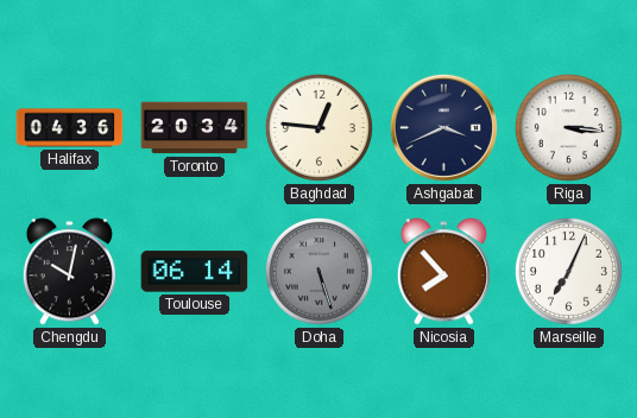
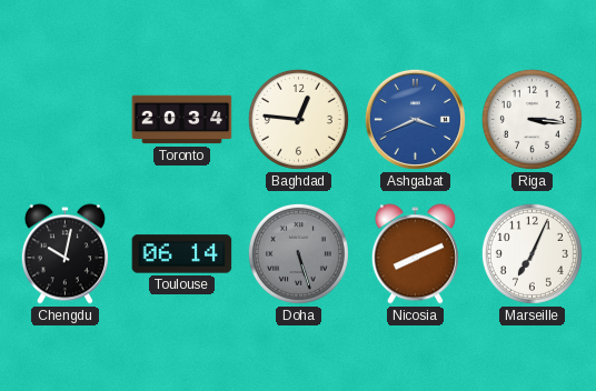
Halifax: 04:36 -> none (70, 128)
Ashgabat dial: navy -> blue (415, 119)
Nicosia: 7:53 -> 8:11 (415, 254)
